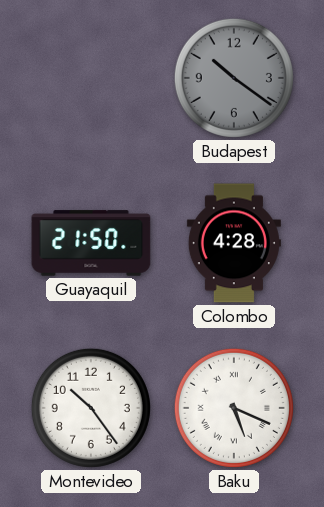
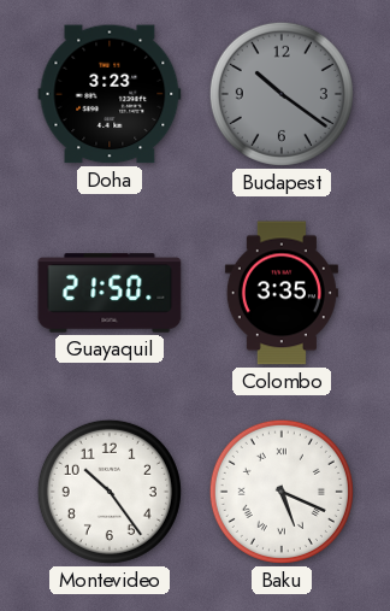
Doha: none -> 3:23 (110, 94)
Colombo: 4:28 -> 3:35 (282, 293)
